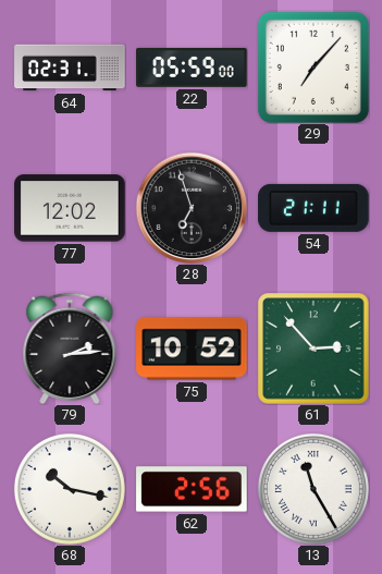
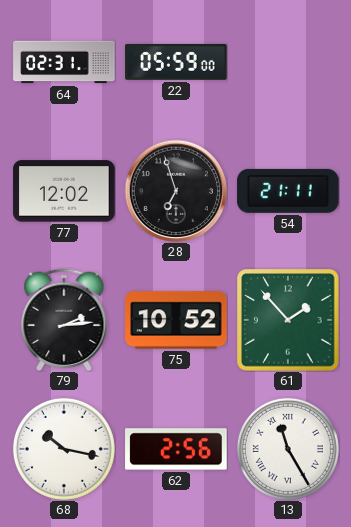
29: 7:07 -> none (313, 68)
61: 2:53 -> 1:53 (288, 320)
